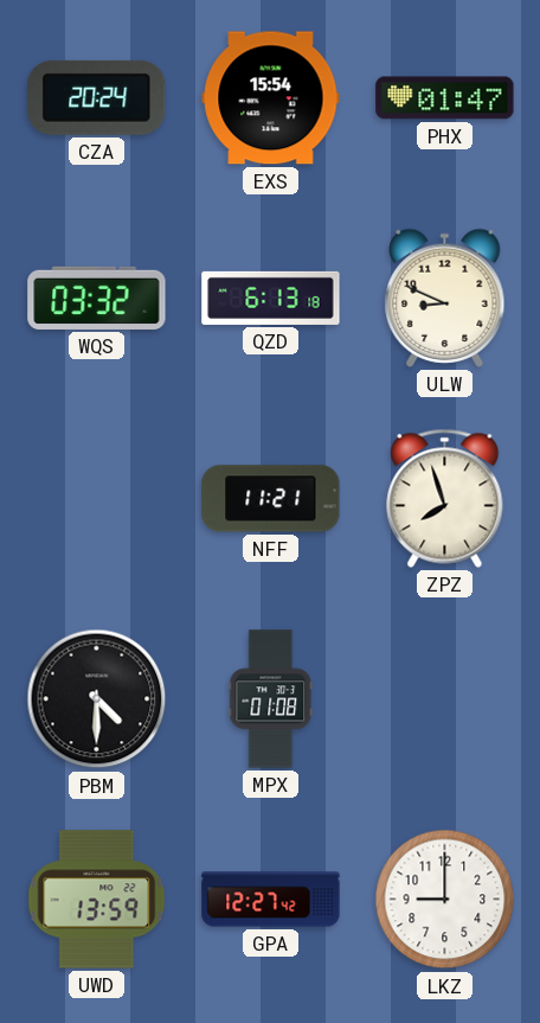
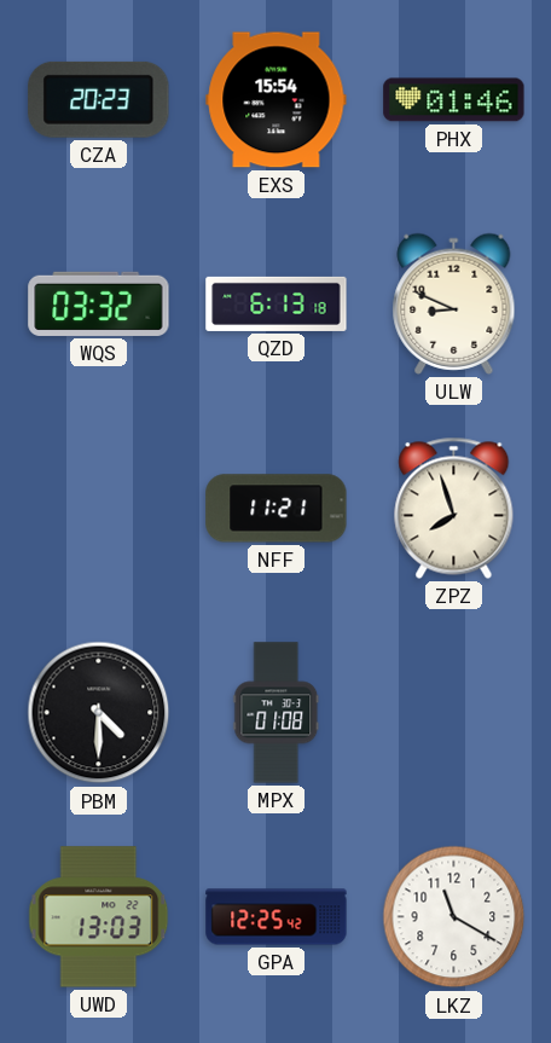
CZA: 20:24 -> 20:23 (99, 99)
PHX: 01:47 -> 01:46 (454, 100)
UWD: 13:59 -> 13:03 (99, 917)
GPA: 12:27 -> 12:25 (277, 917)
LKZ: 9:00 -> 11:20 (454, 917)
